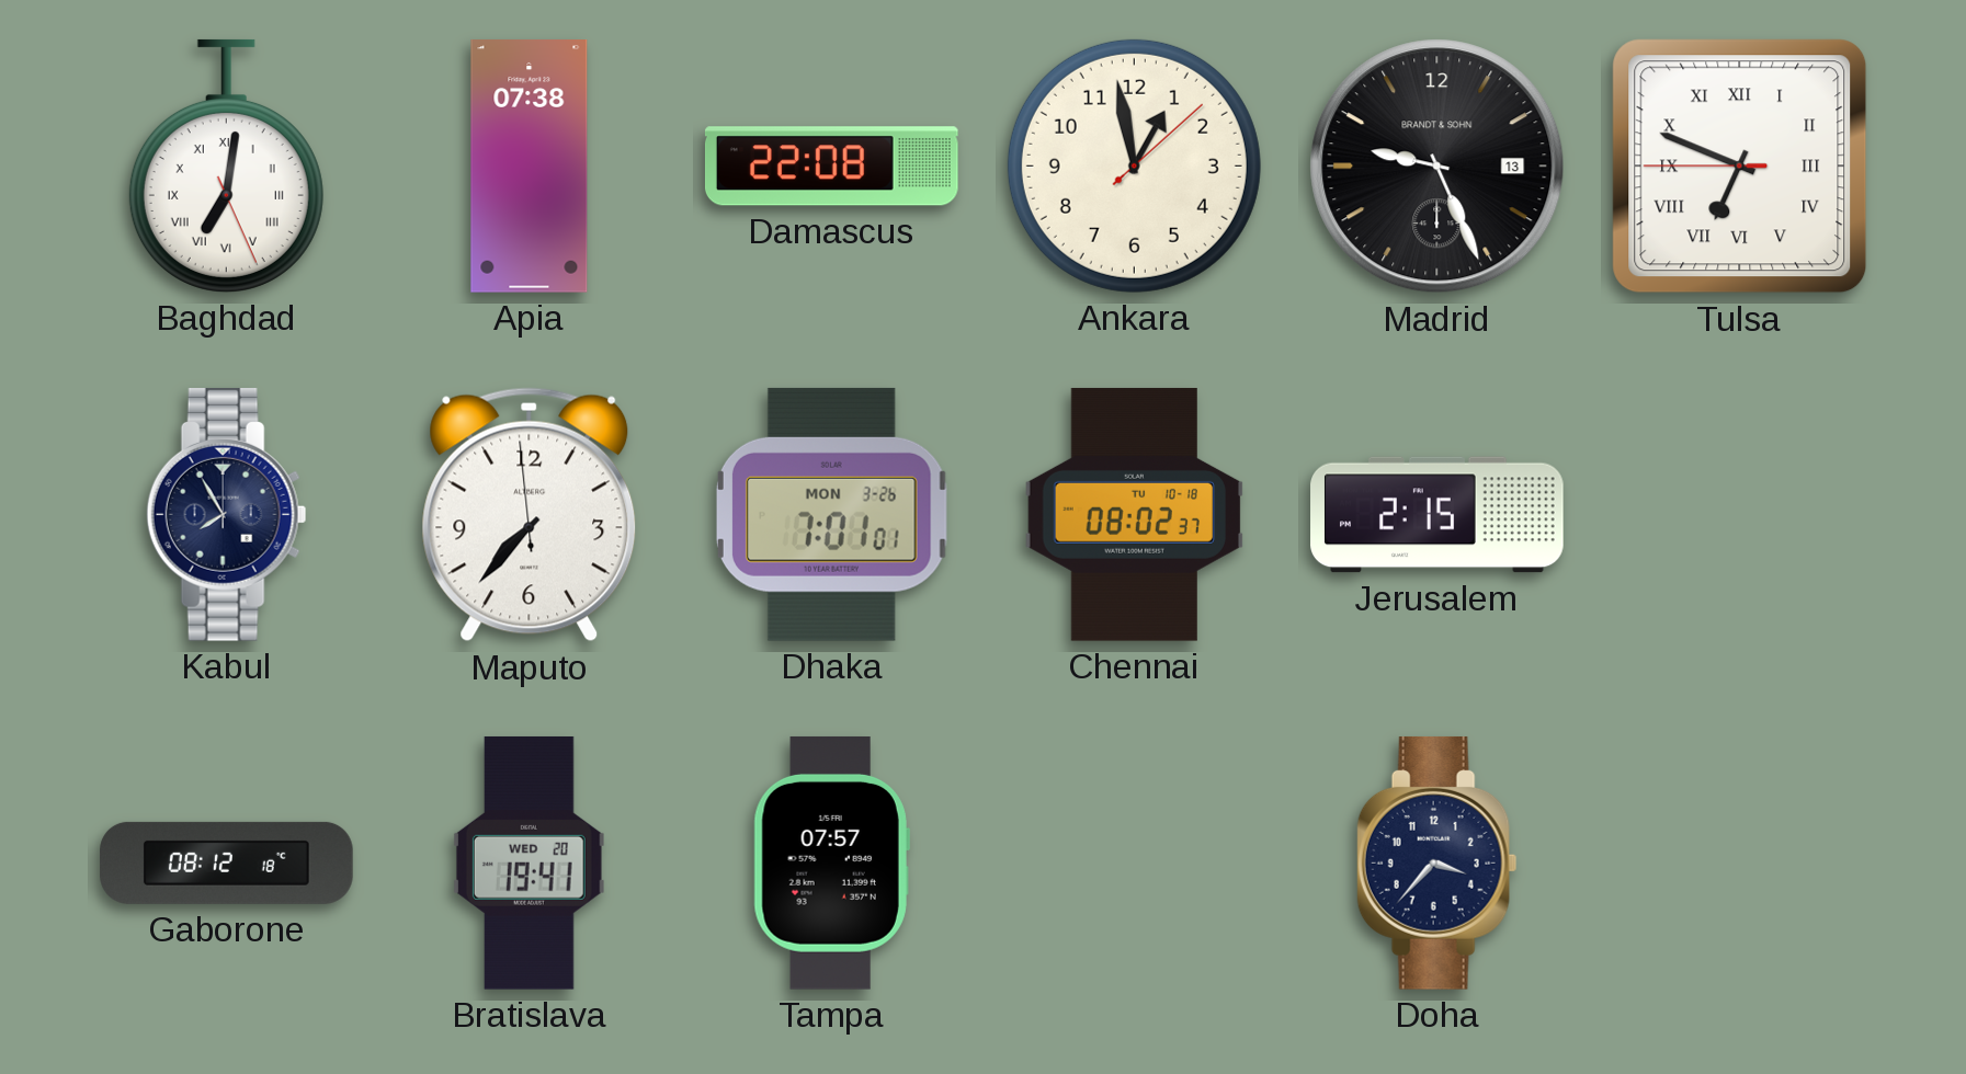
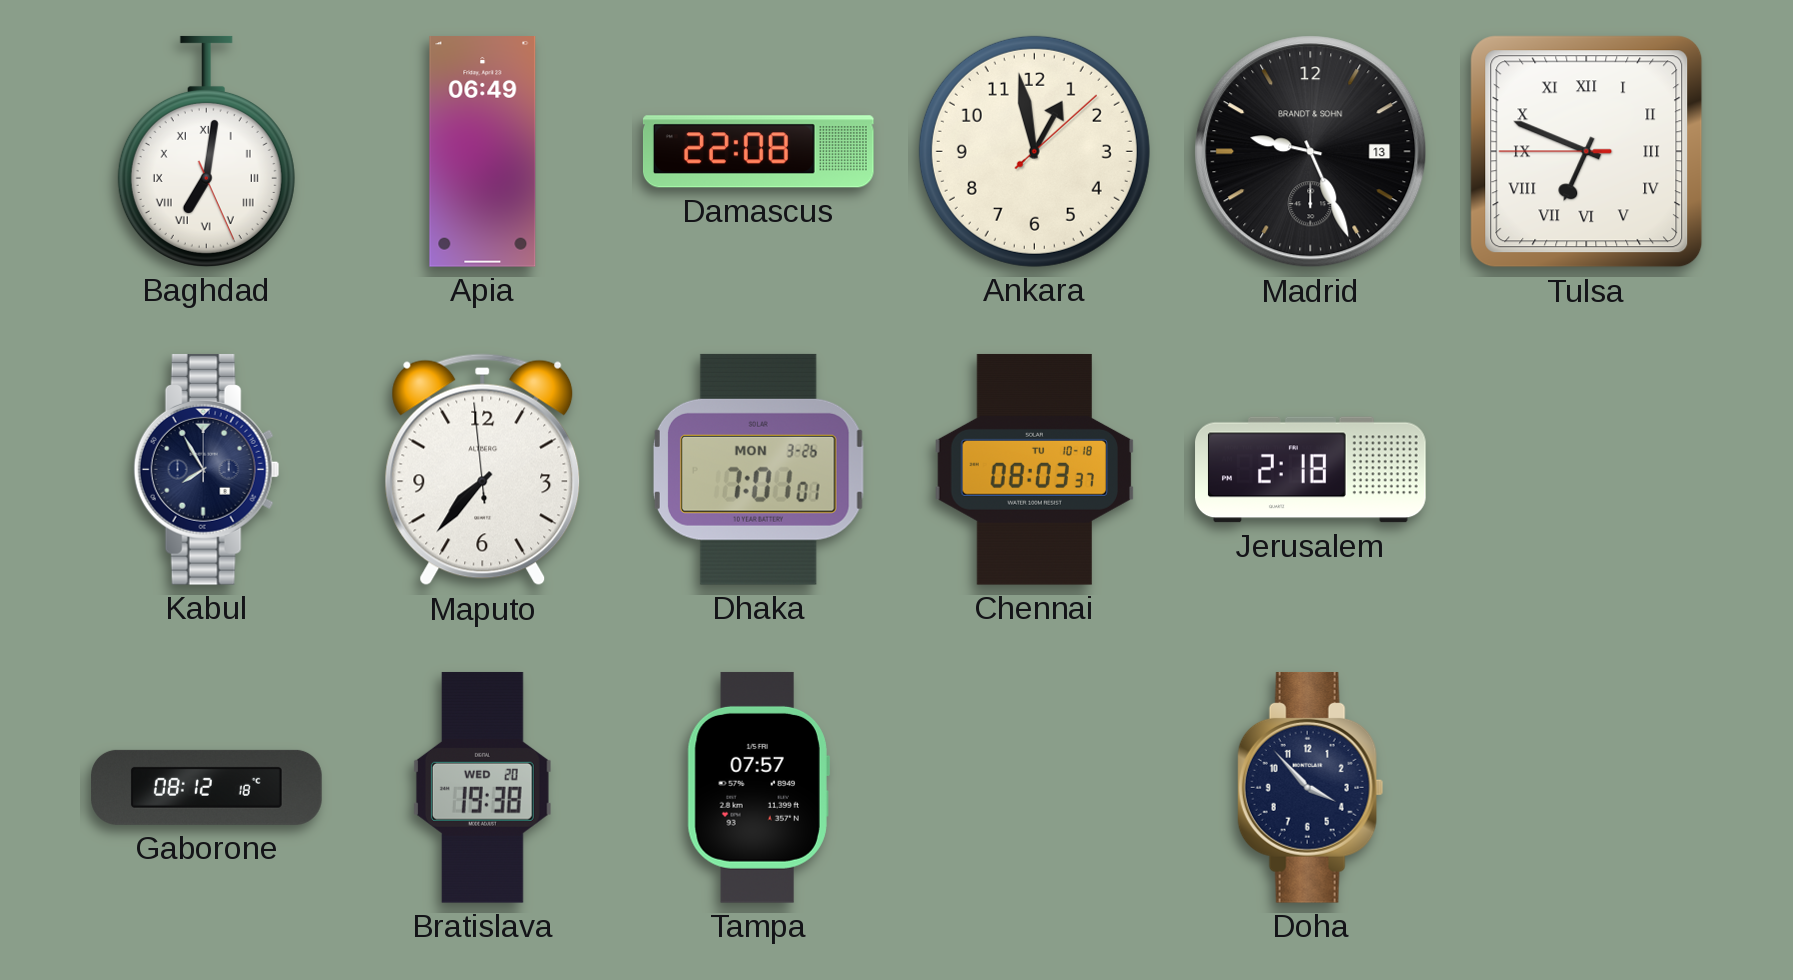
Apia: 07:38 -> 06:49 (483, 152)
Chennai: 08:02 -> 08:03 (1035, 469)
Jerusalem: 2:15 -> 2:18 (1311, 470)
Bratislava: 19:41 -> 19:38 (482, 787)
Doha: 3:37 -> 3:53 (1311, 787)
